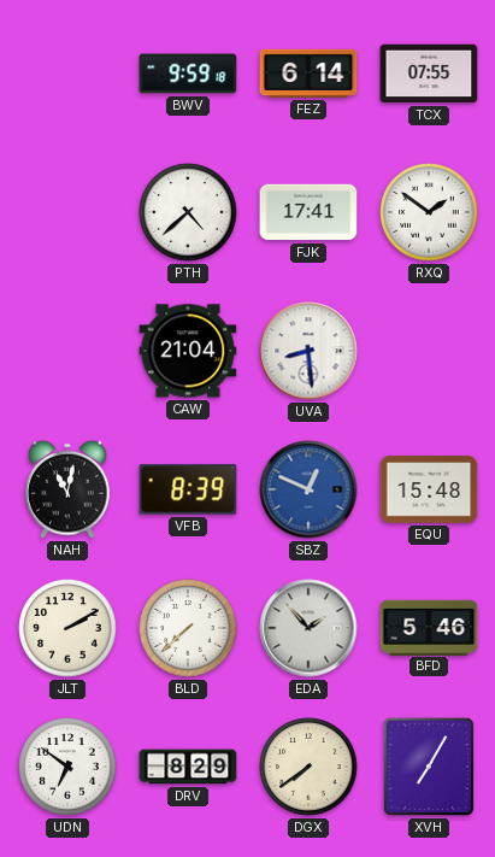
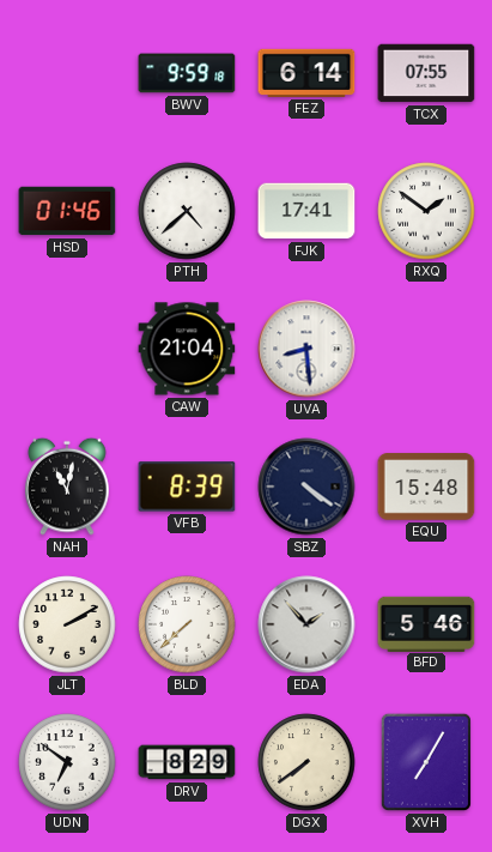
HSD: none -> 01:46 (67, 211)
SBZ: 12:49 -> 4:21 (306, 487)
SBZ dial: blue -> navy (306, 487)
